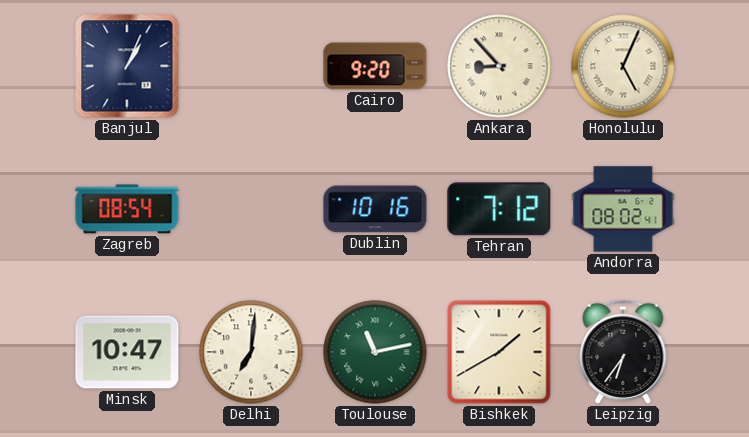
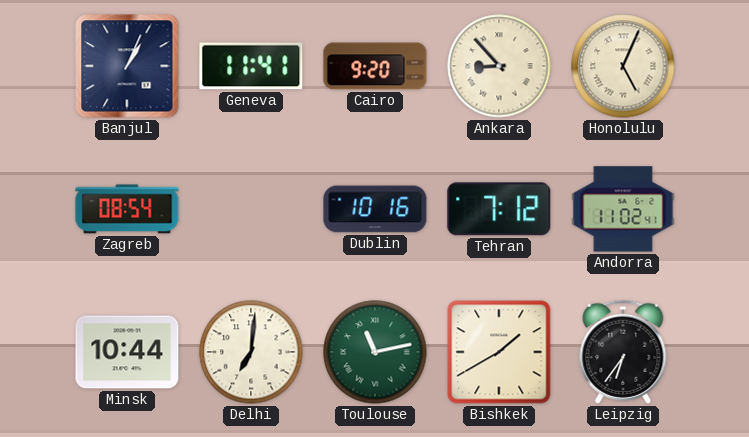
Geneva: none -> 11:41 (251, 66)
Andorra: 08:02 -> 11:02 (623, 209)
Minsk: 10:47 -> 10:44 (127, 352)
